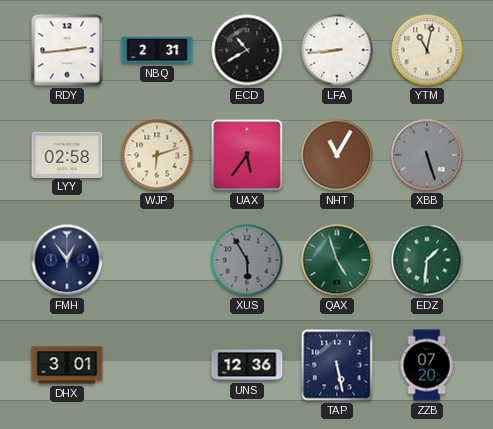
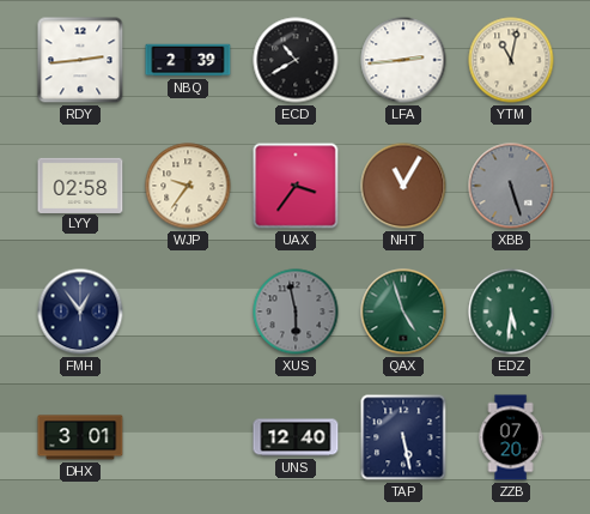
NBQ: 2:31 -> 2:39 (188, 60)
LFA: 8:44 -> 2:44 (403, 60)
WJP: 6:12 -> 9:36 (188, 186)
UAX: 5:36 -> 3:36 (296, 186)
XUS: 5:55 -> 5:58 (296, 312)
EDZ: 1:31 -> 5:31 (511, 312)
UNS: 12:36 -> 12:40 (296, 437)
